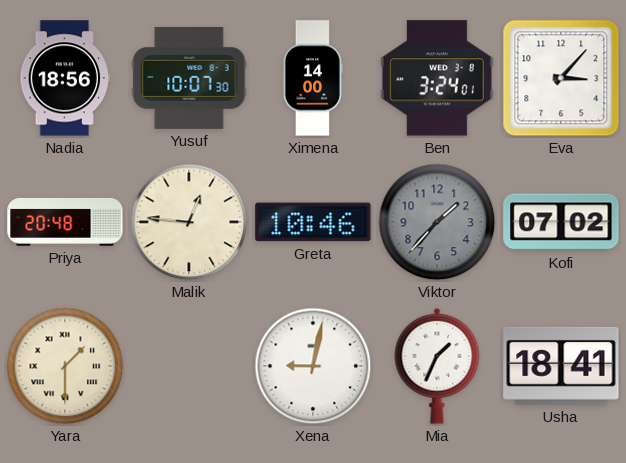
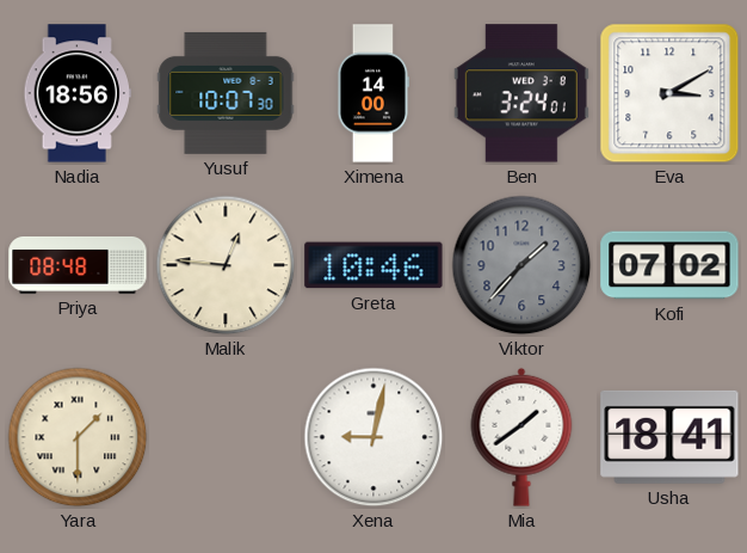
Eva: 3:07 -> 3:10 (669, 93)
Priya: 20:48 -> 08:48 (78, 265)
Mia: 1:34 -> 1:39 (521, 437)
